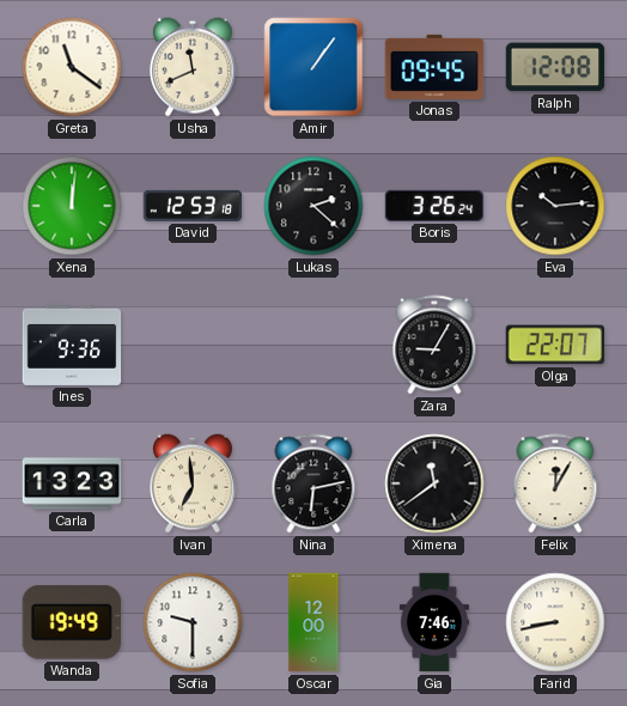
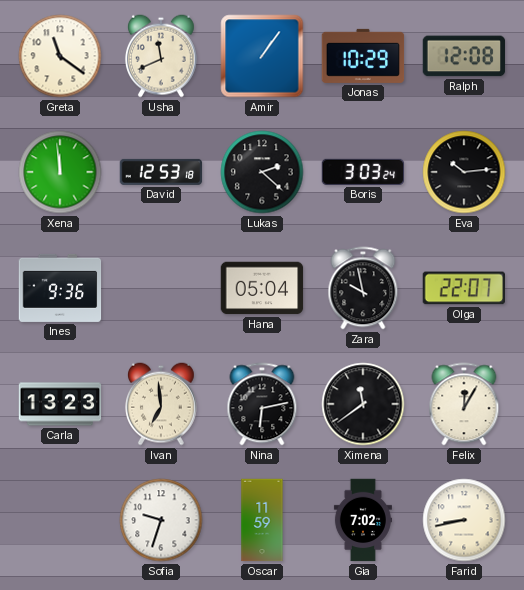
Jonas: 09:45 -> 10:29 (363, 56)
Xena: 12:01 -> 11:59 (60, 172)
Boris: 3:26 -> 3:03 (363, 172)
Hana: none -> 05:04 (262, 288)
Zara: 9:05 -> 9:58 (363, 288)
Wanda: 19:49 -> none (72, 622)
Sofia: 9:30 -> 9:33 (161, 520)
Oscar: 12:00 -> 11:59 (262, 520)
Gia: 7:46 -> 7:02 (363, 520)
